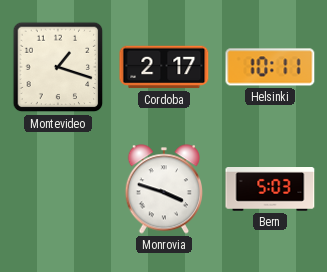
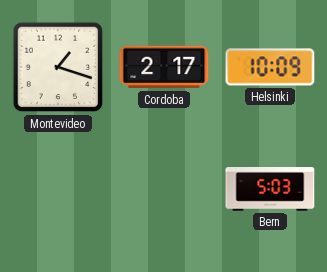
Helsinki: 10:11 -> 10:09 (270, 67)
Monrovia: 3:48 -> none (163, 189)
